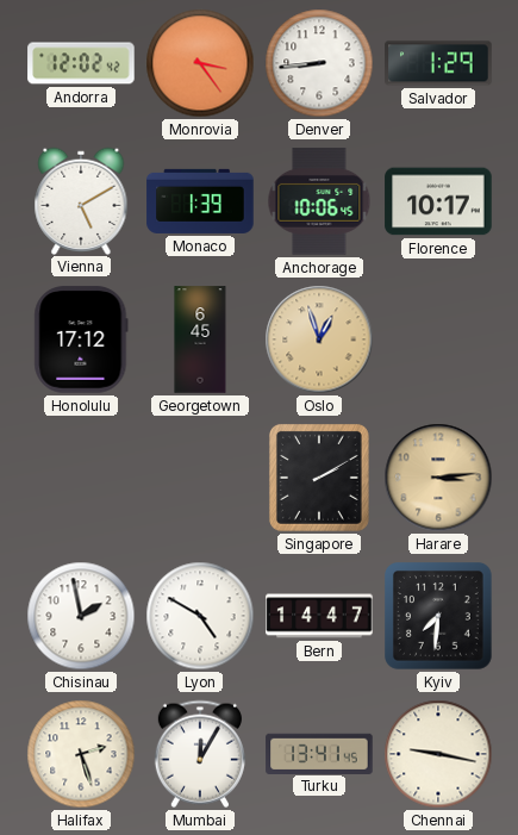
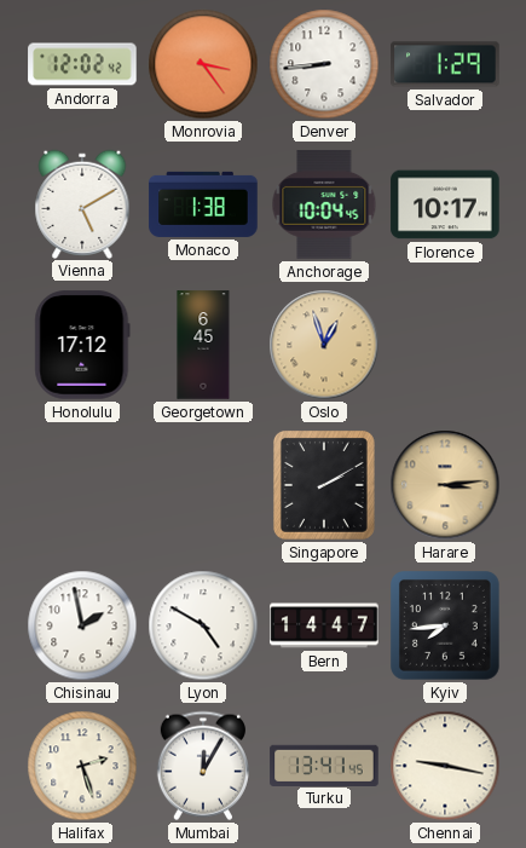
Monaco: 1:39 -> 1:38 (203, 204)
Anchorage: 10:06 -> 10:04 (324, 204)
Kyiv: 7:31 -> 7:44 (446, 627)
